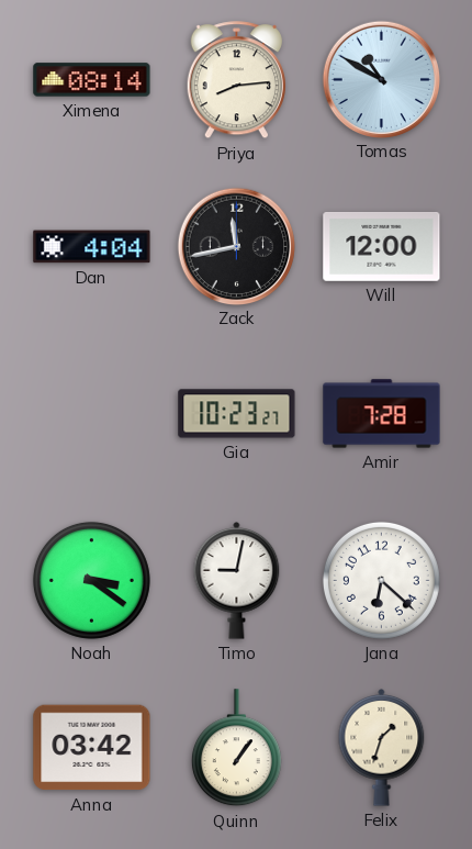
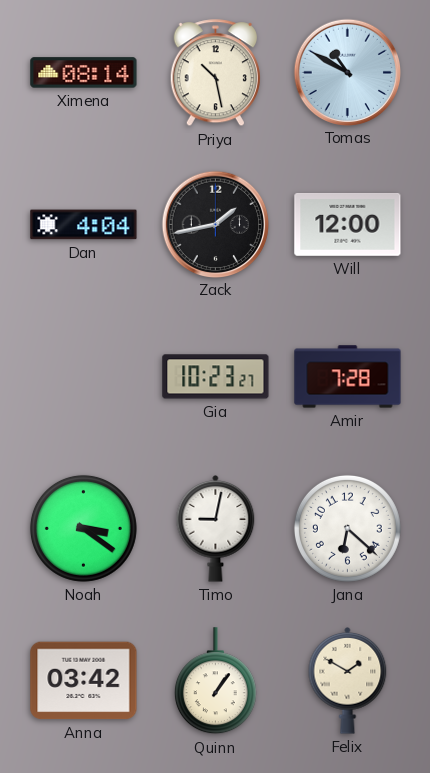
Priya: 8:14 -> 10:28 (215, 73)
Zack: 11:43 -> 1:43 (215, 224)
Felix: 1:33 -> 1:50 (348, 681)
